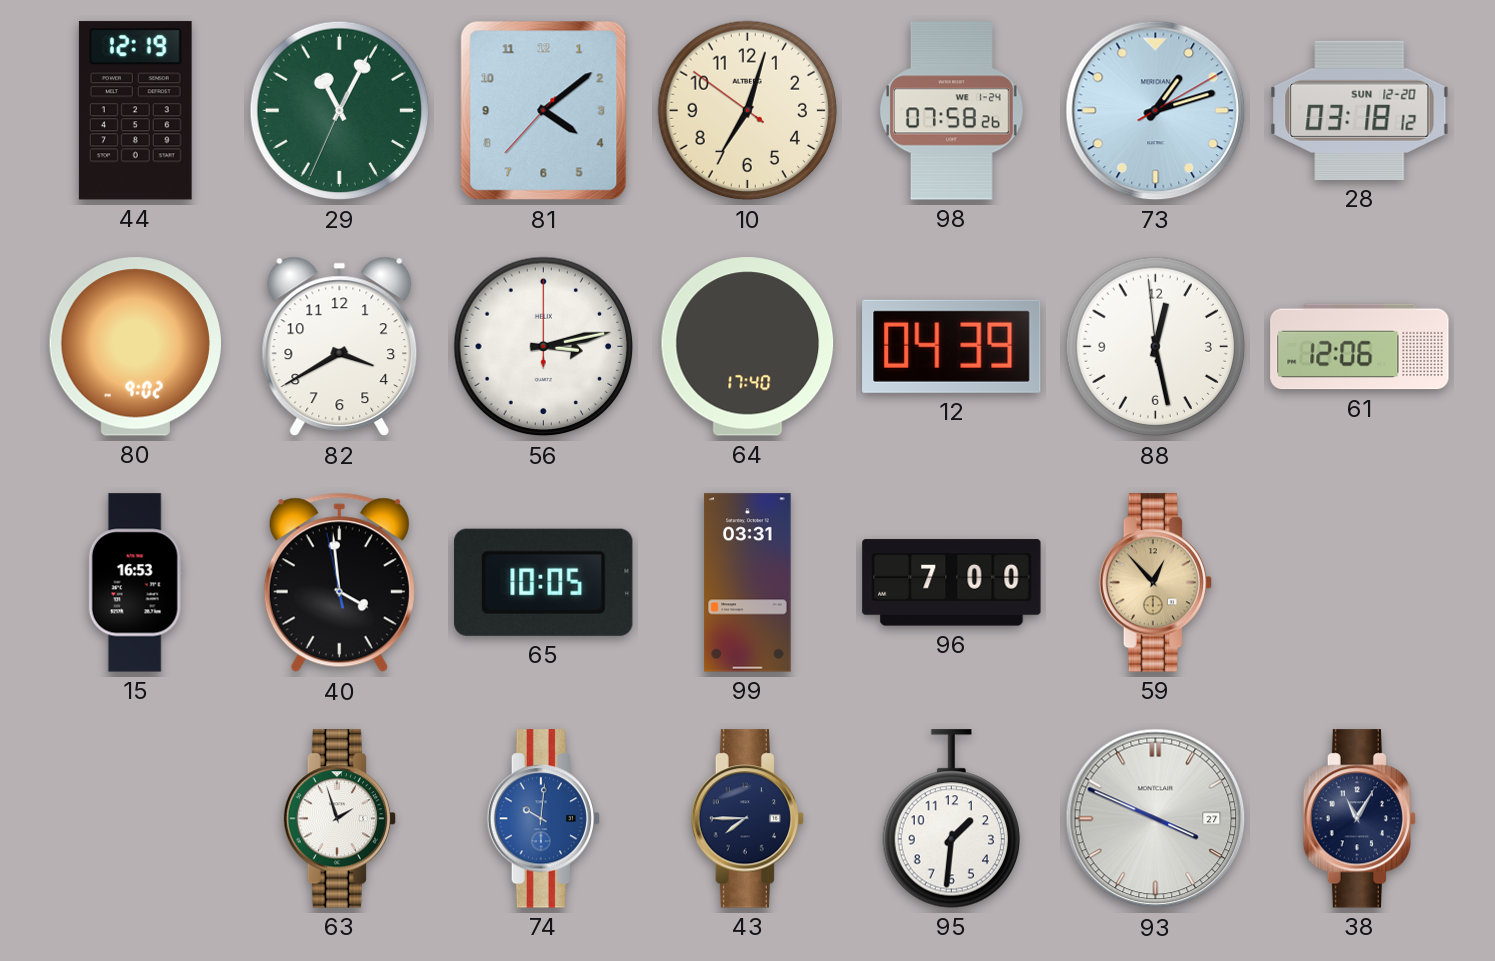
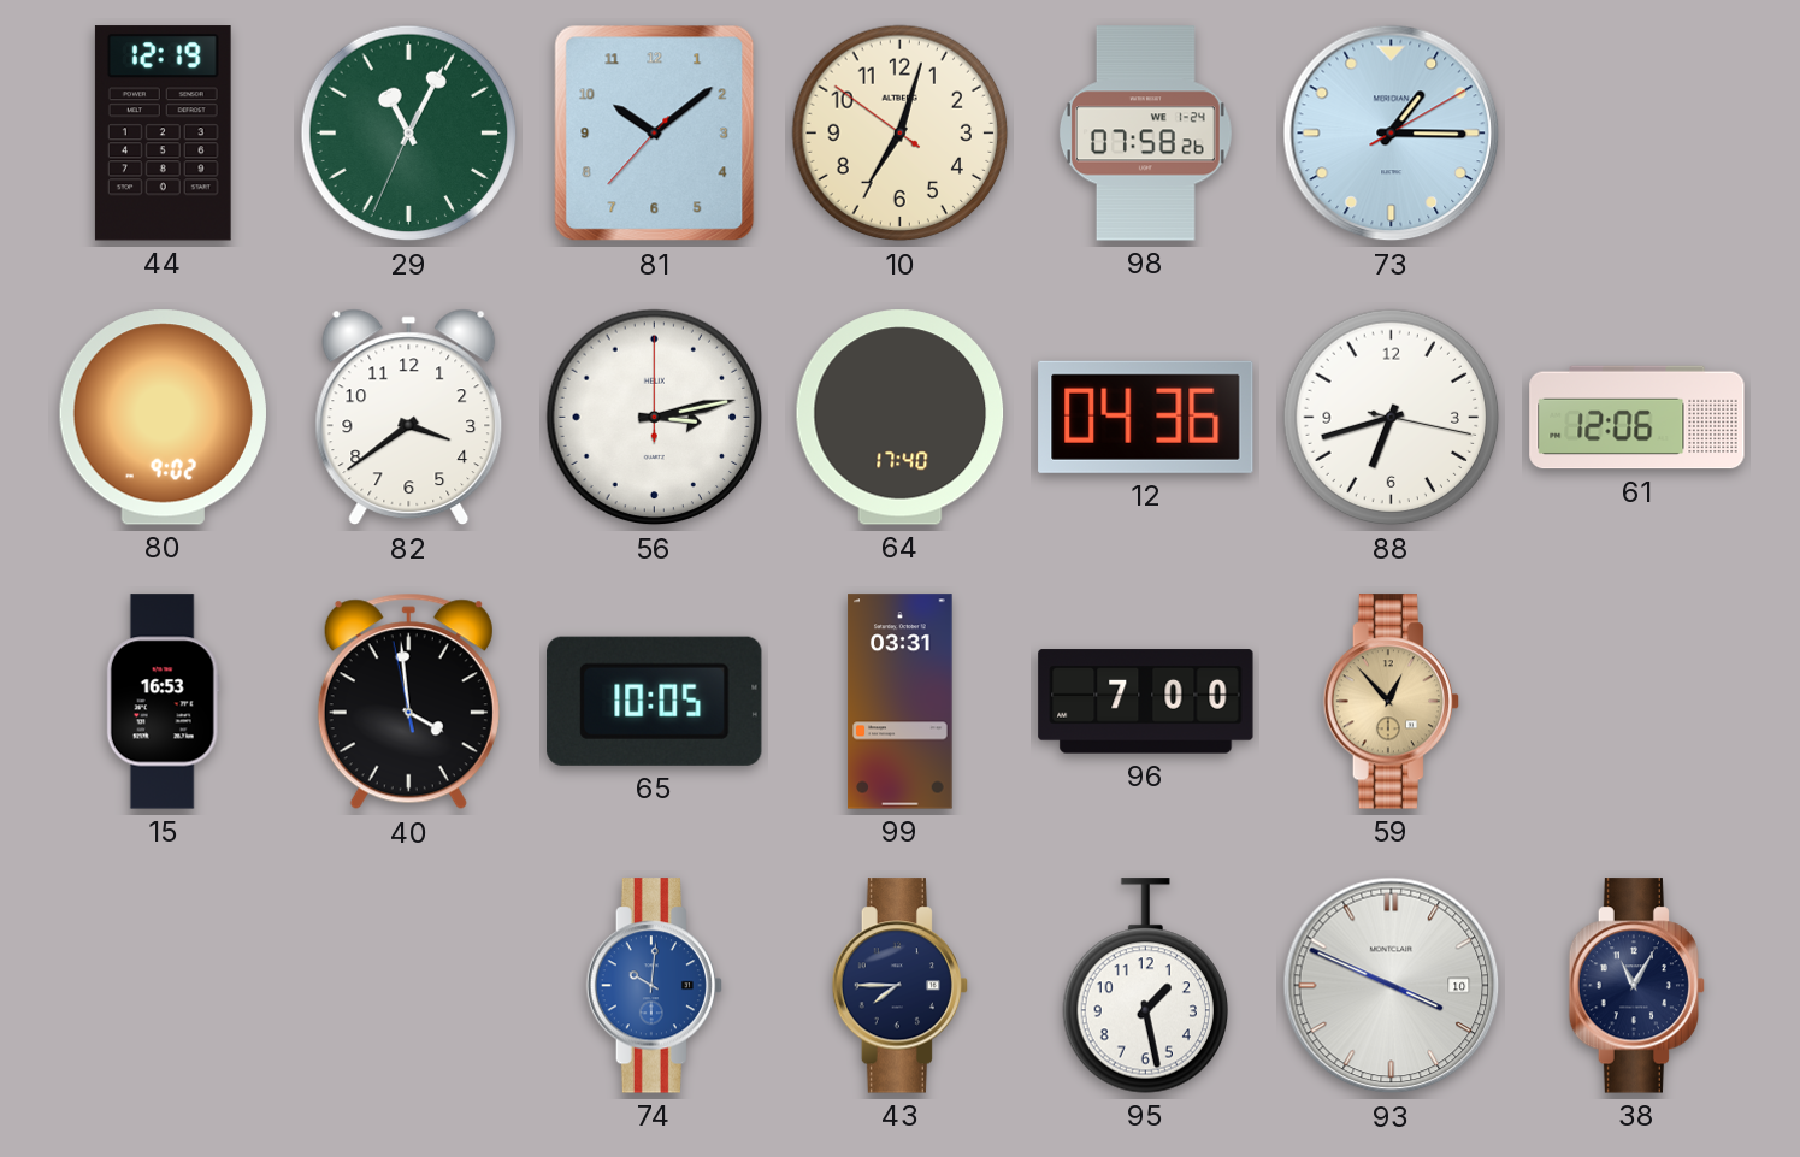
81: 4:08 -> 10:08 (655, 134)
73: 1:12 -> 1:15 (1392, 134)
28: 03:18 -> none (1360, 110)
82: 3:40 -> 3:39 (409, 418)
12: 04:39 -> 04:36 (1146, 417)
88: 12:27 -> 6:42 (1392, 418)
63: 1:57 -> none (340, 819)
95: 1:31 -> 1:28 (1145, 986)
93 date: 27 -> 10 (1392, 986)
